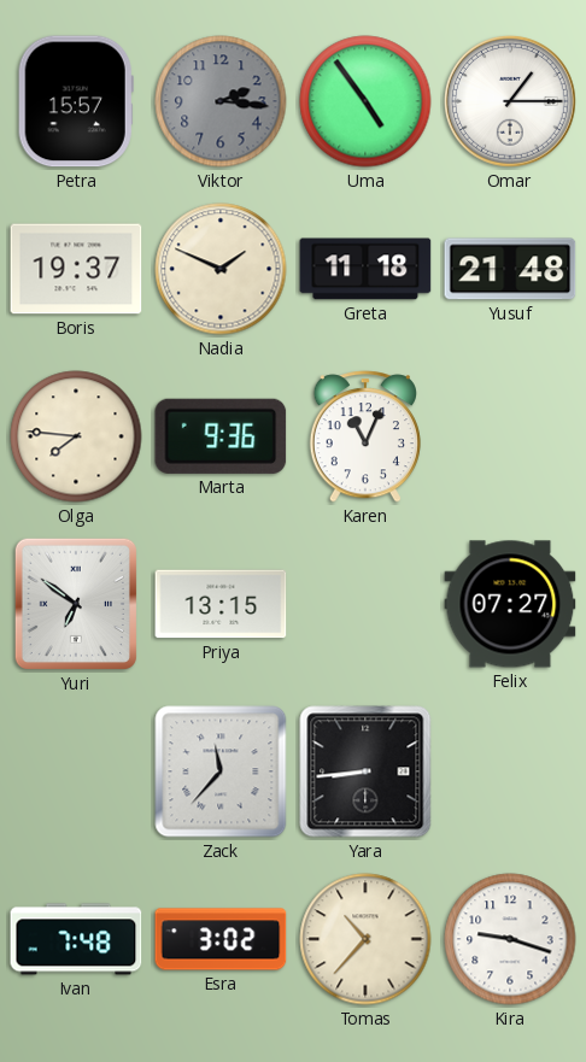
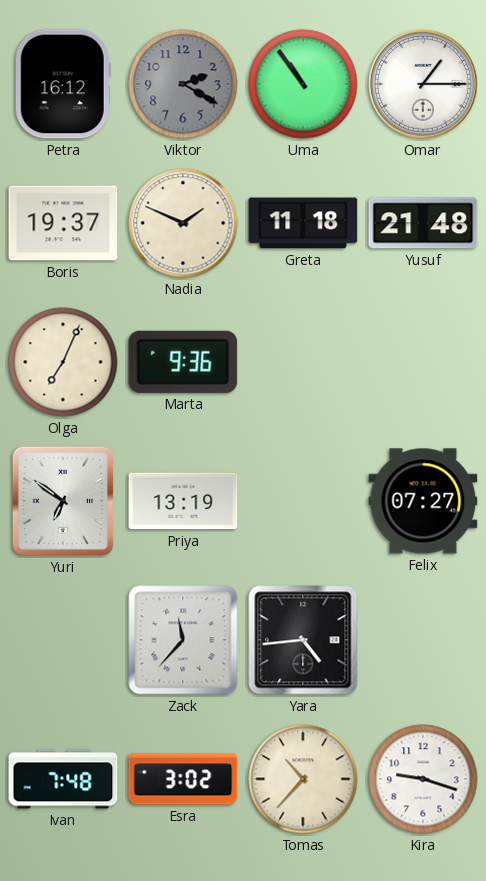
Petra: 15:57 -> 16:12 (63, 84)
Viktor: 2:16 -> 2:20 (183, 84)
Uma: 4:54 -> 10:54 (303, 84)
Olga: 7:46 -> 7:04 (63, 362)
Karen: 11:04 -> none (365, 436)
Priya: 13:15 -> 13:19 (183, 501)
Yara: 8:44 -> 4:44 (303, 640)
